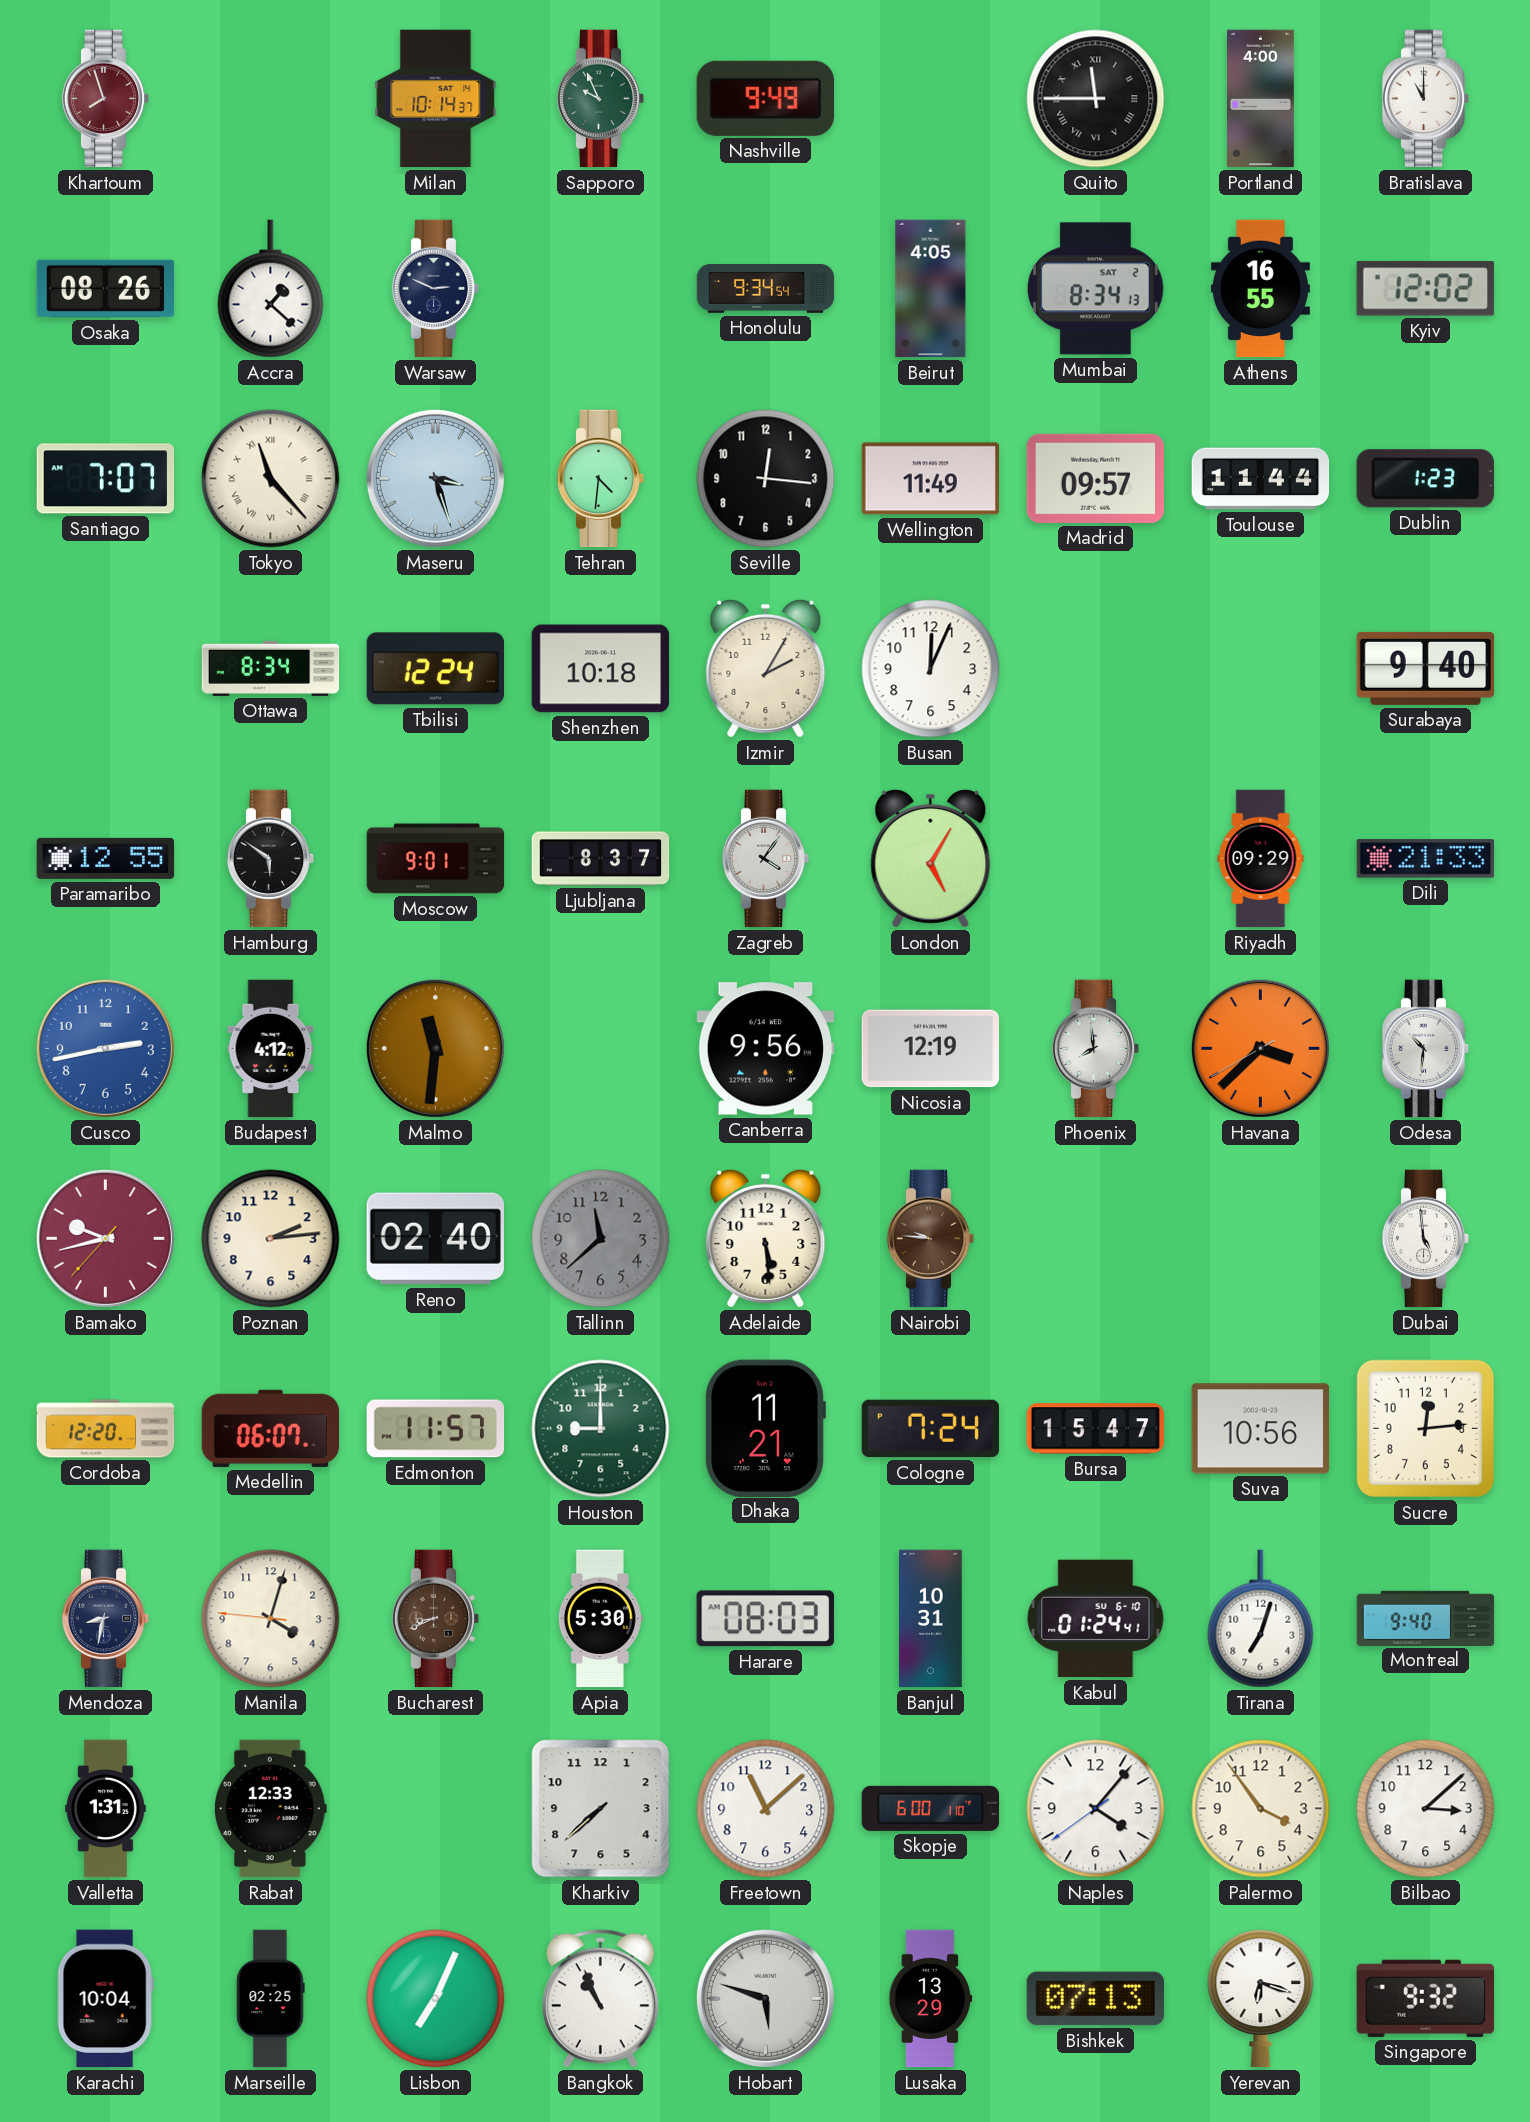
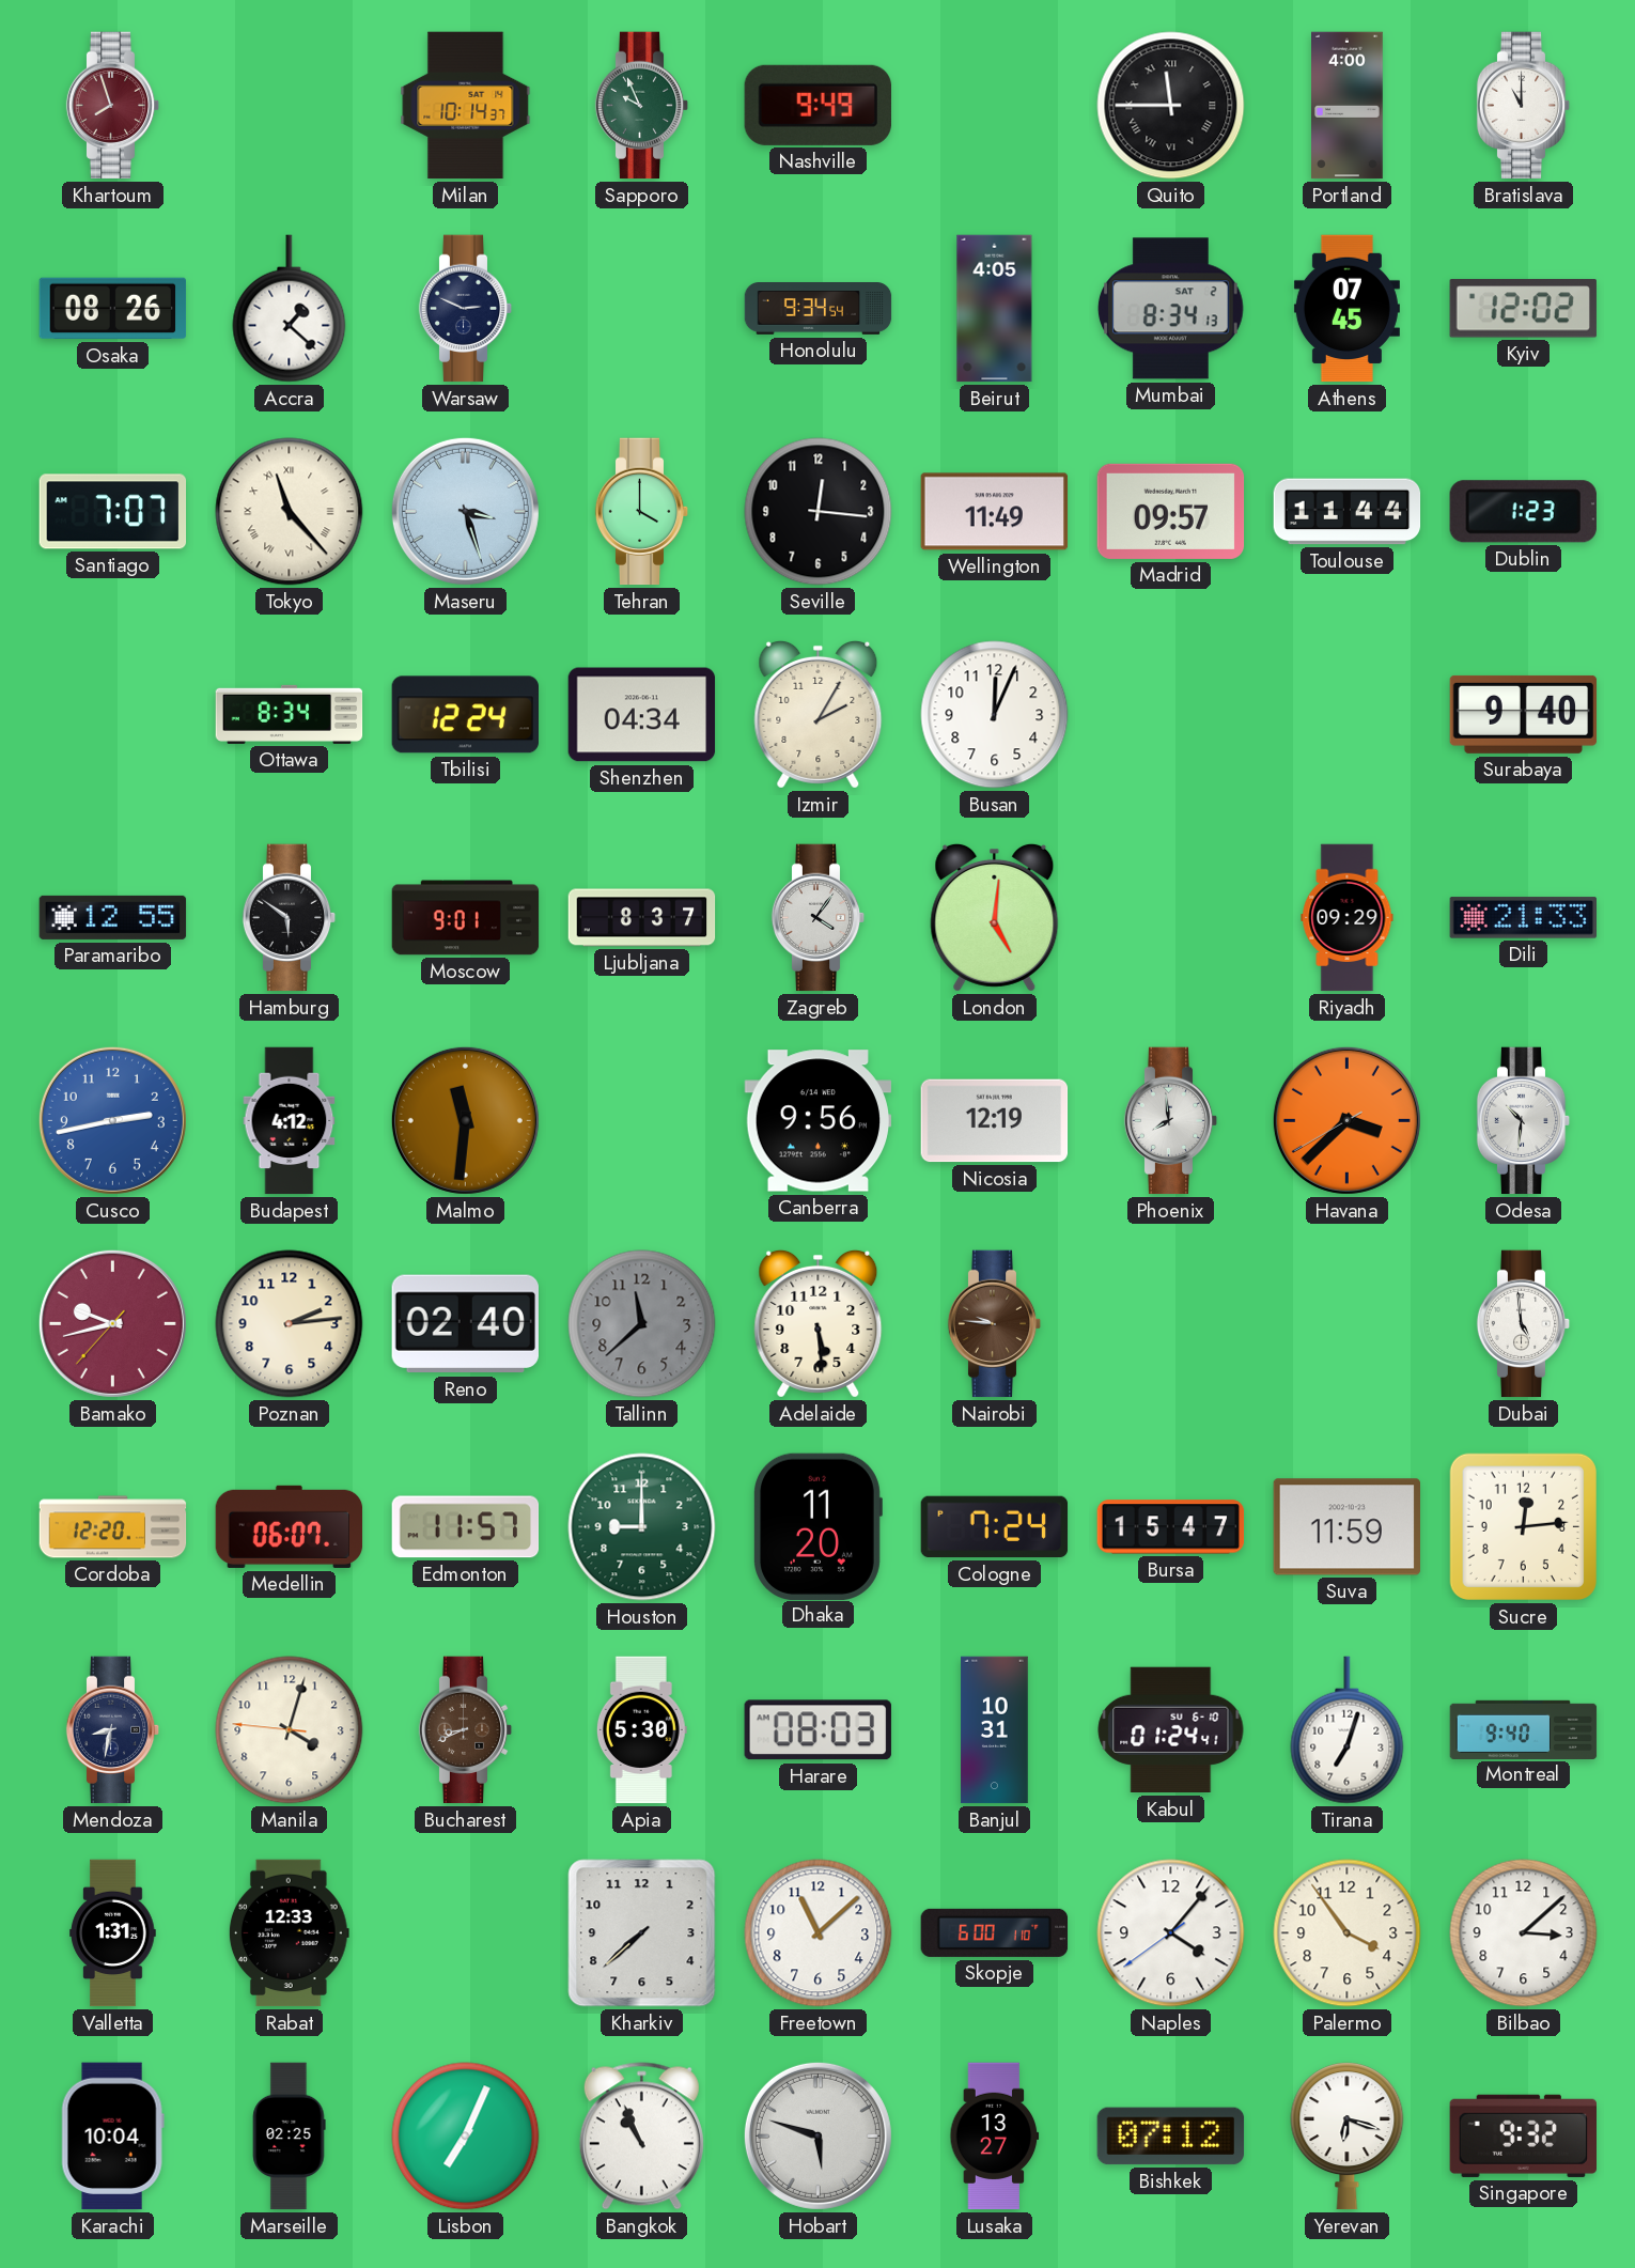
Athens: 16:55 -> 07:45 (1346, 309)
Tehran: 4:31 -> 4:00 (642, 512)
Shenzhen: 10:18 -> 04:34 (642, 715)
London: 5:05 -> 5:01 (995, 917)
Dhaka: 11:21 -> 11:20 (819, 1526)
Suva: 10:56 -> 11:59 (1348, 1527)
Lusaka: 13:29 -> 13:27 (995, 2137)
Bishkek: 07:13 -> 07:12 (1171, 2137)
